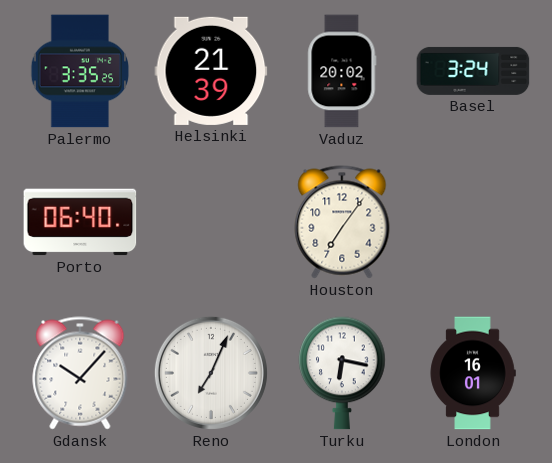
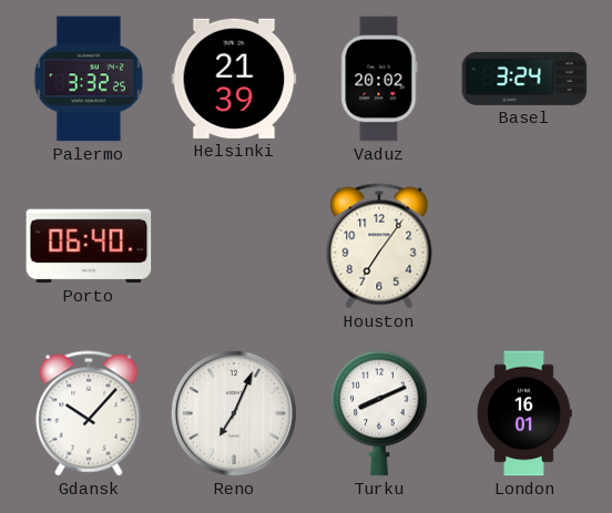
Palermo: 3:35 -> 3:32 (89, 79)
Turku: 6:17 -> 8:11 (379, 413)
